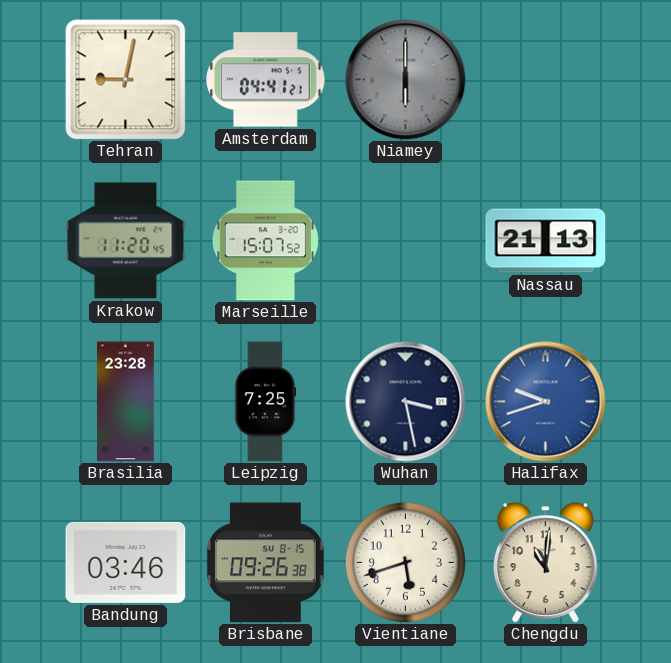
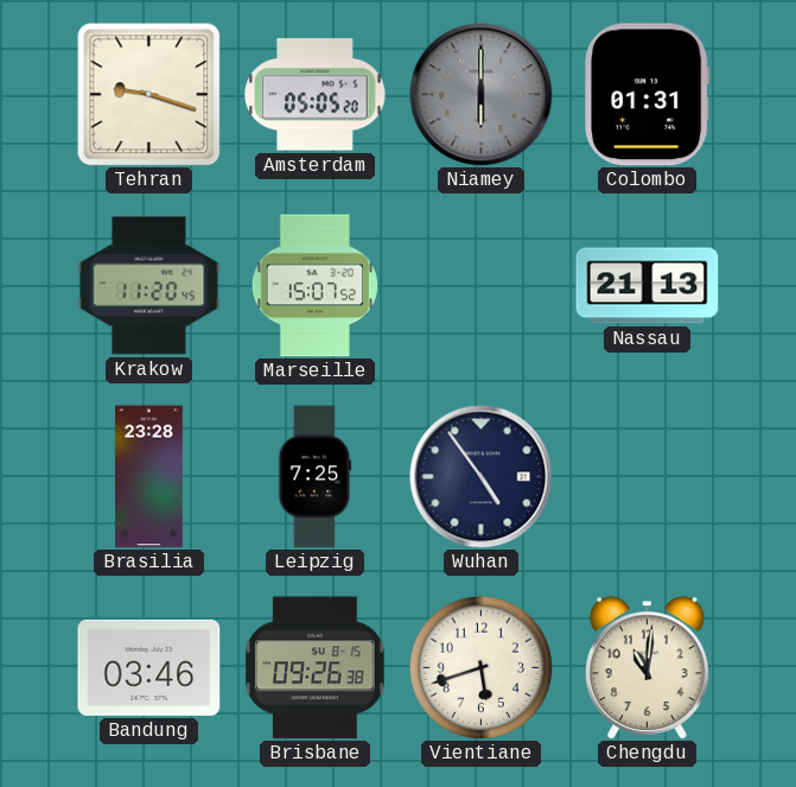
Tehran: 9:02 -> 9:18 (149, 95)
Amsterdam: 04:41 -> 05:05 (316, 95)
Colombo: none -> 01:31 (648, 95)
Wuhan: 3:28 -> 4:54 (482, 477)
Halifax: 9:42 -> none (546, 402)
